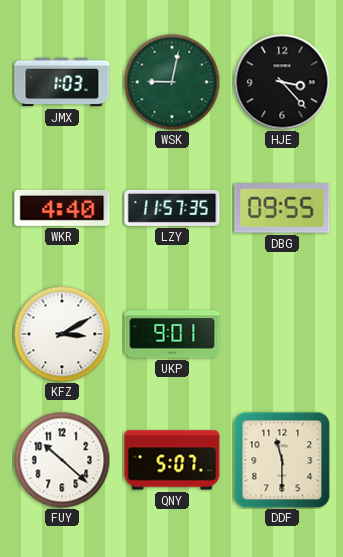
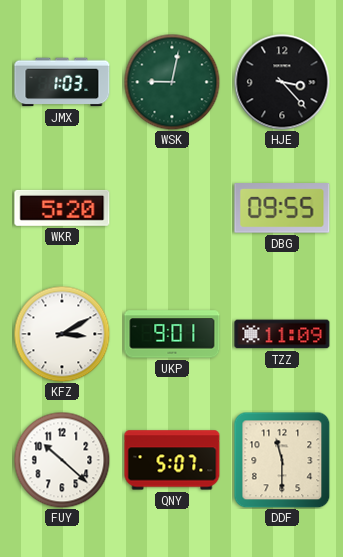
WKR: 4:40 -> 5:20 (62, 208)
LZY: 11:57 -> none (172, 208)
TZZ: none -> 11:09 (282, 334)
